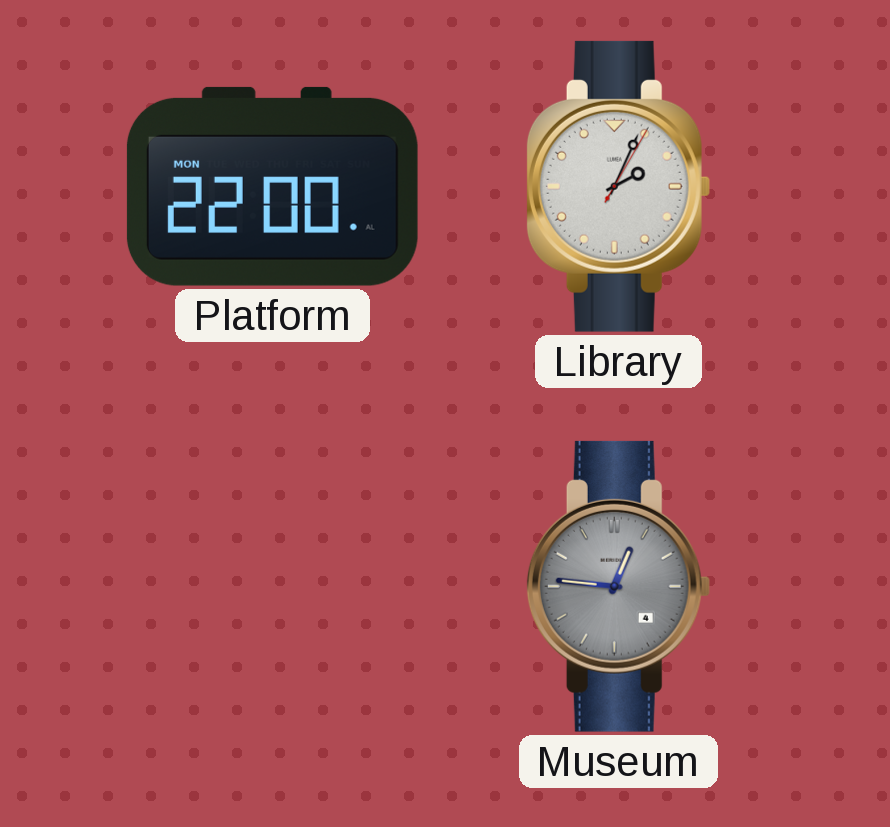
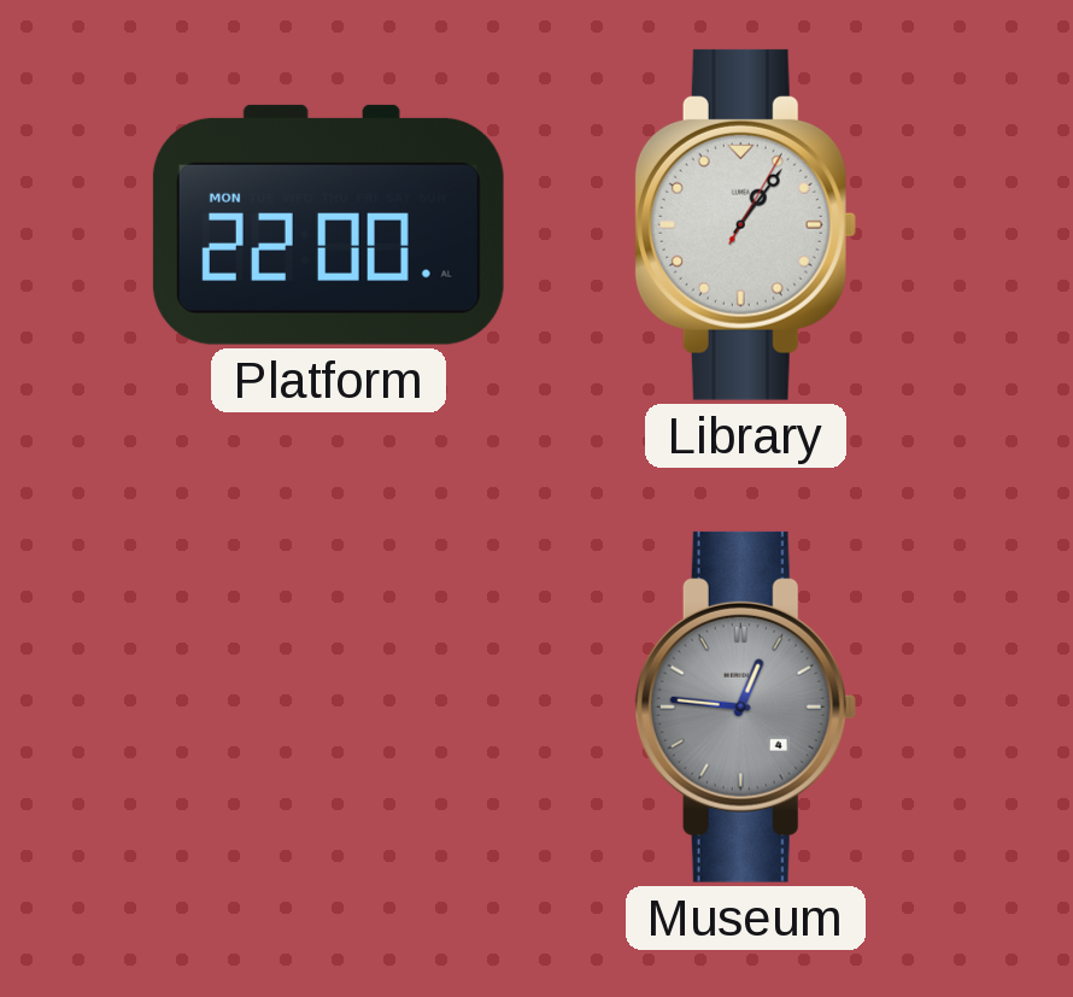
Library: 2:04 -> 1:06 (745, 224)
